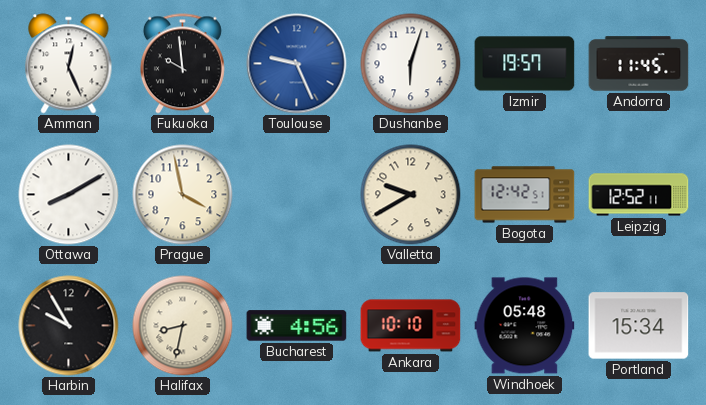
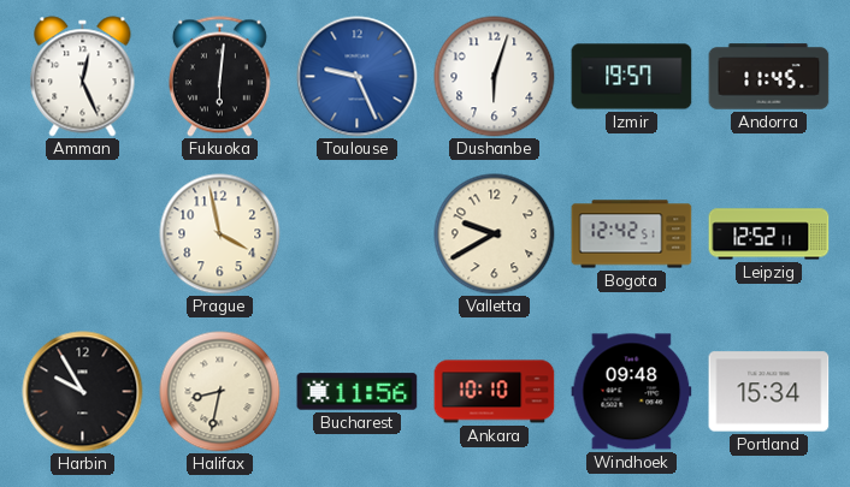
Fukuoka: 9:59 -> 6:01 (219, 77)
Ottawa: 8:10 -> none (69, 195)
Bucharest: 4:56 -> 11:56 (358, 392)
Windhoek: 05:48 -> 09:48 (632, 392)
